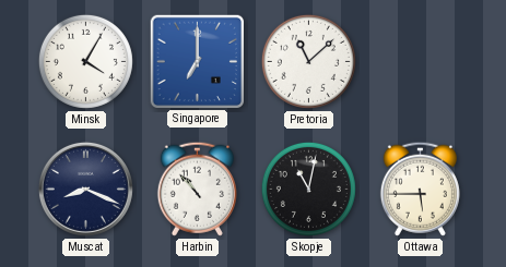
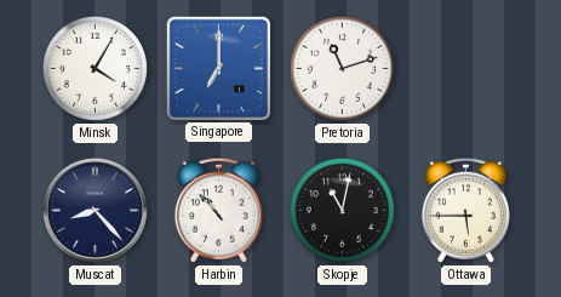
Pretoria: 11:08 -> 11:12 (342, 68)
Muscat: 8:19 -> 8:23 (95, 210)
